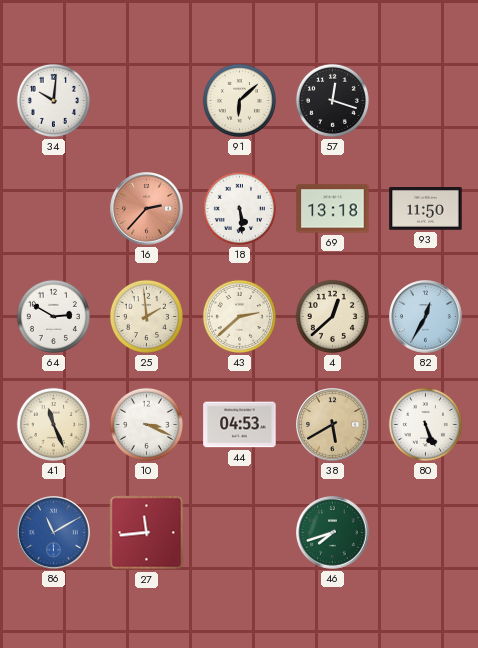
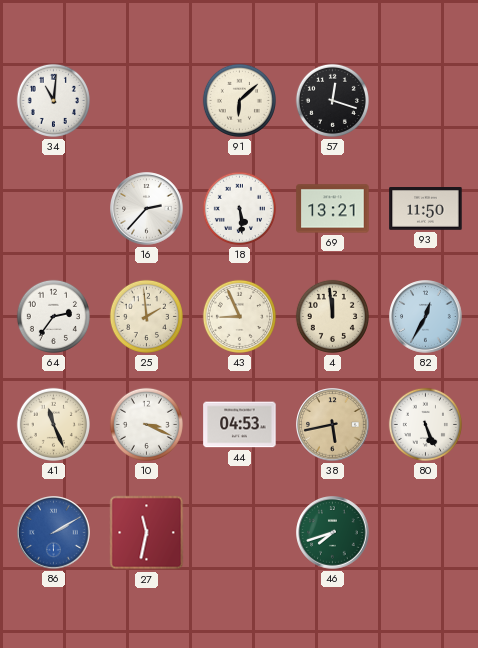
34: 10:01 -> 11:01 (53, 100)
16 dial: salmon -> white (147, 209)
69: 13:18 -> 13:21 (333, 209)
64: 2:50 -> 2:36 (53, 316)
43: 2:38 -> 8:56 (239, 316)
4: 12:38 -> 11:59 (332, 316)
38: 5:40 -> 5:43 (333, 425)
86: 11:10 -> 2:10 (54, 533)
27: 11:44 -> 11:32 (147, 533)
